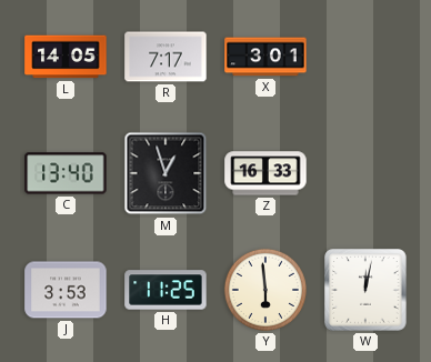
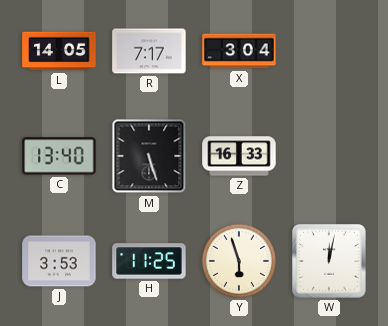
X: 3:01 -> 3:04 (239, 51)
M: 12:57 -> 5:27 (149, 156)
Y: 5:59 -> 5:57 (239, 261)
